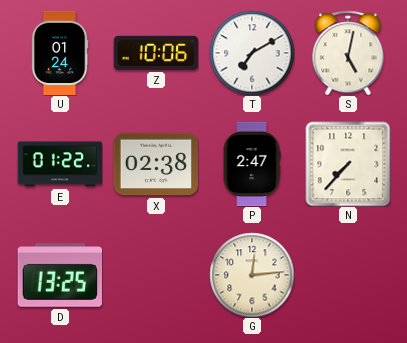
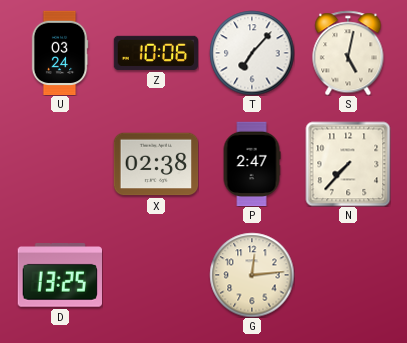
U: 01:24 -> 03:24 (60, 53)
T: 7:10 -> 7:07 (252, 53)
E: 01:22 -> none (60, 164)
